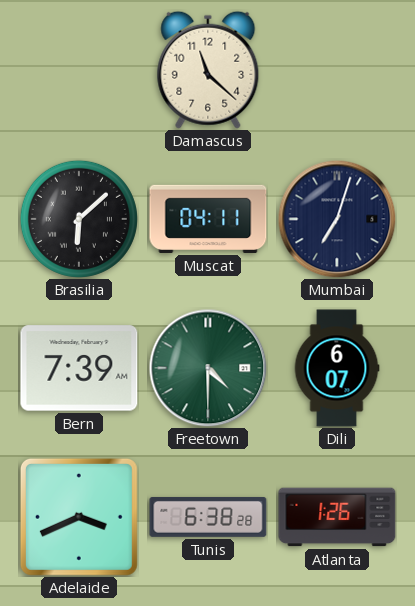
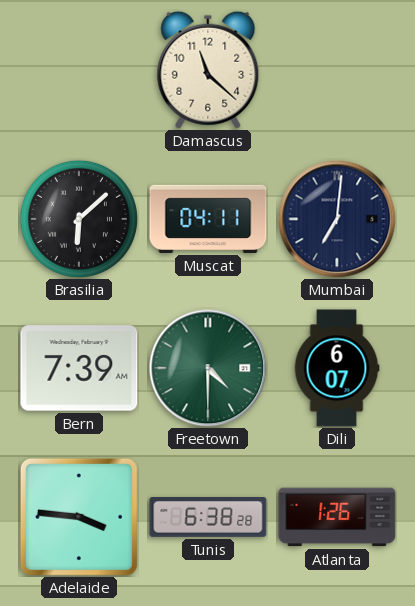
Mumbai: 7:03 -> 7:01 (337, 219)
Adelaide: 3:41 -> 3:46 (79, 517)
